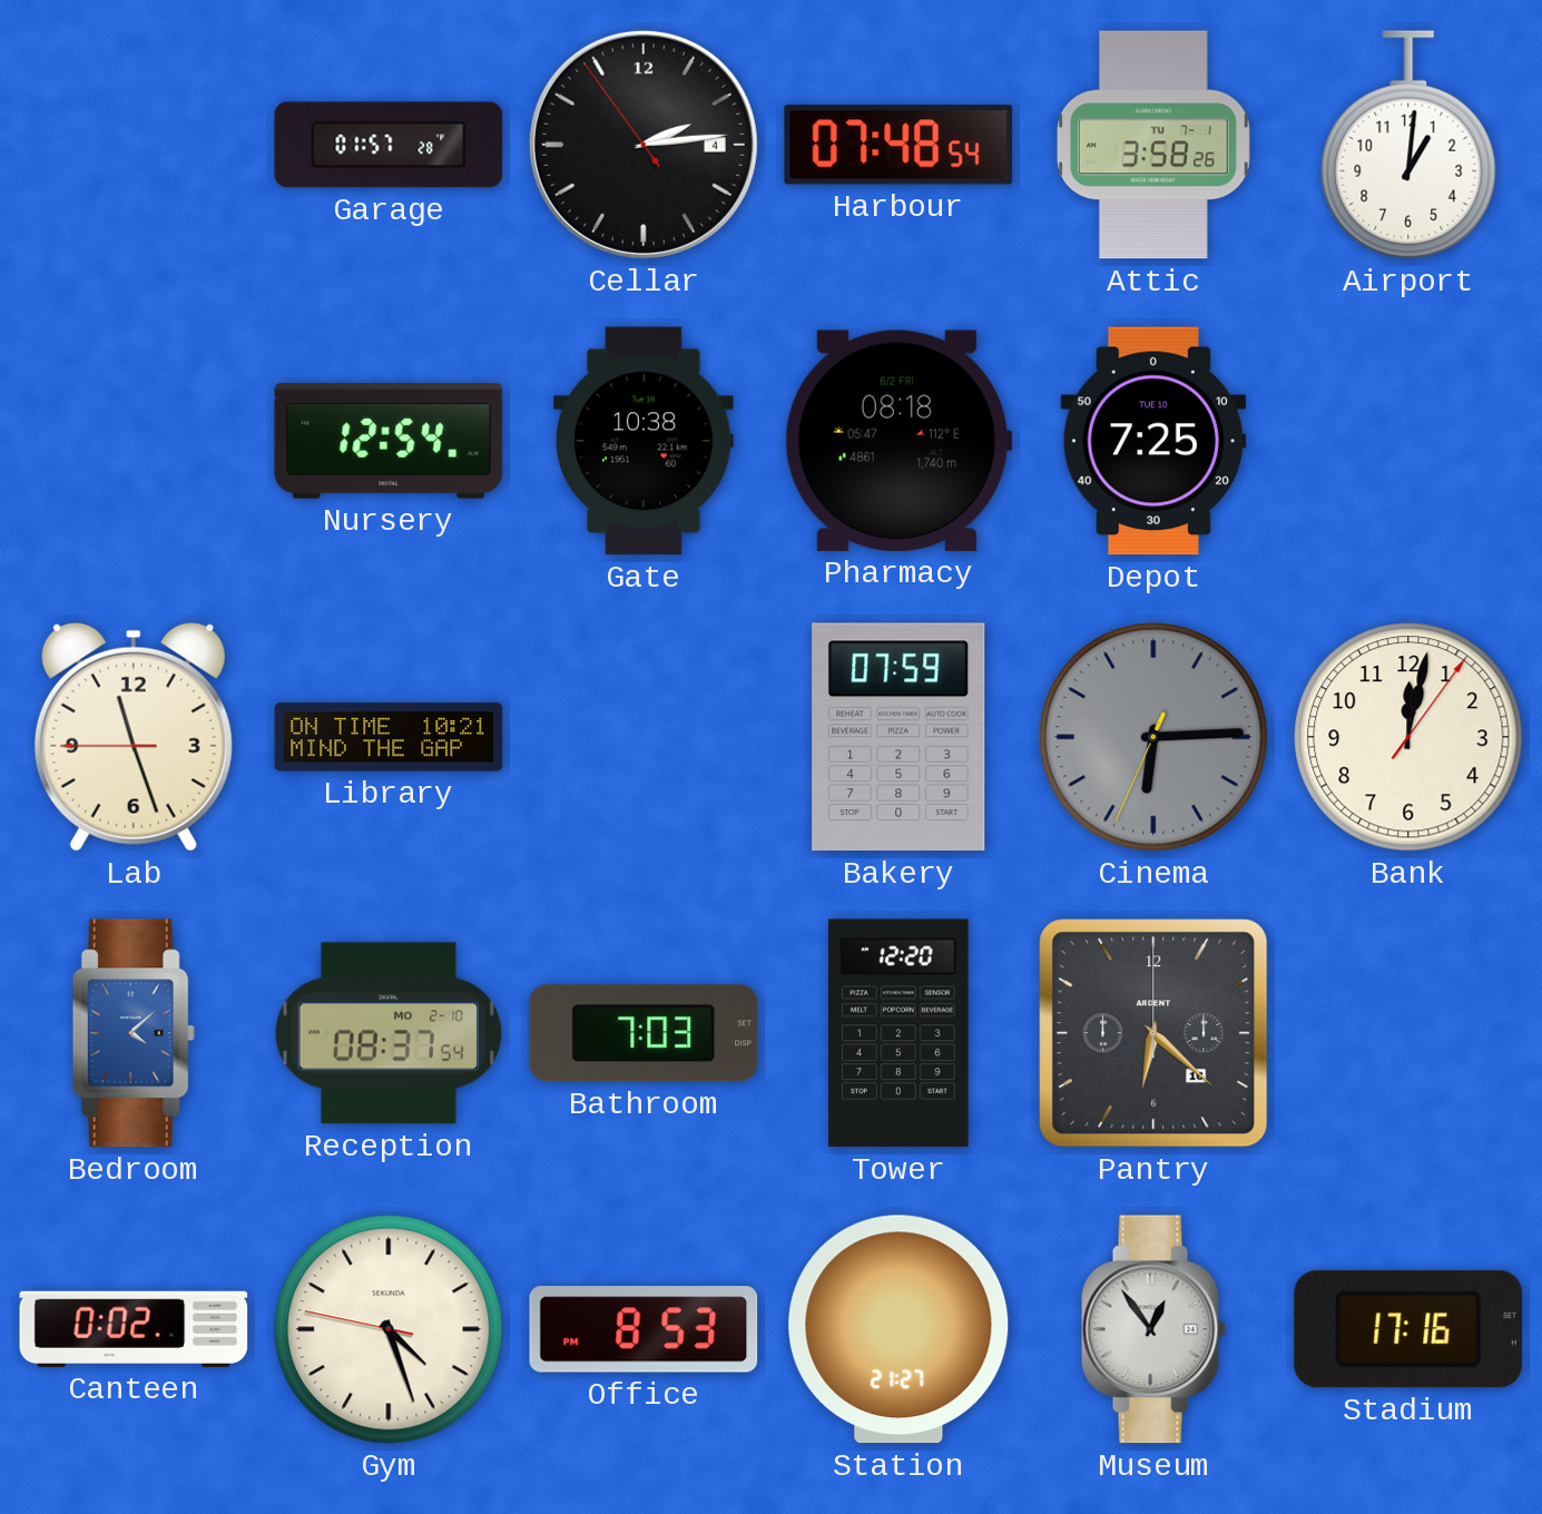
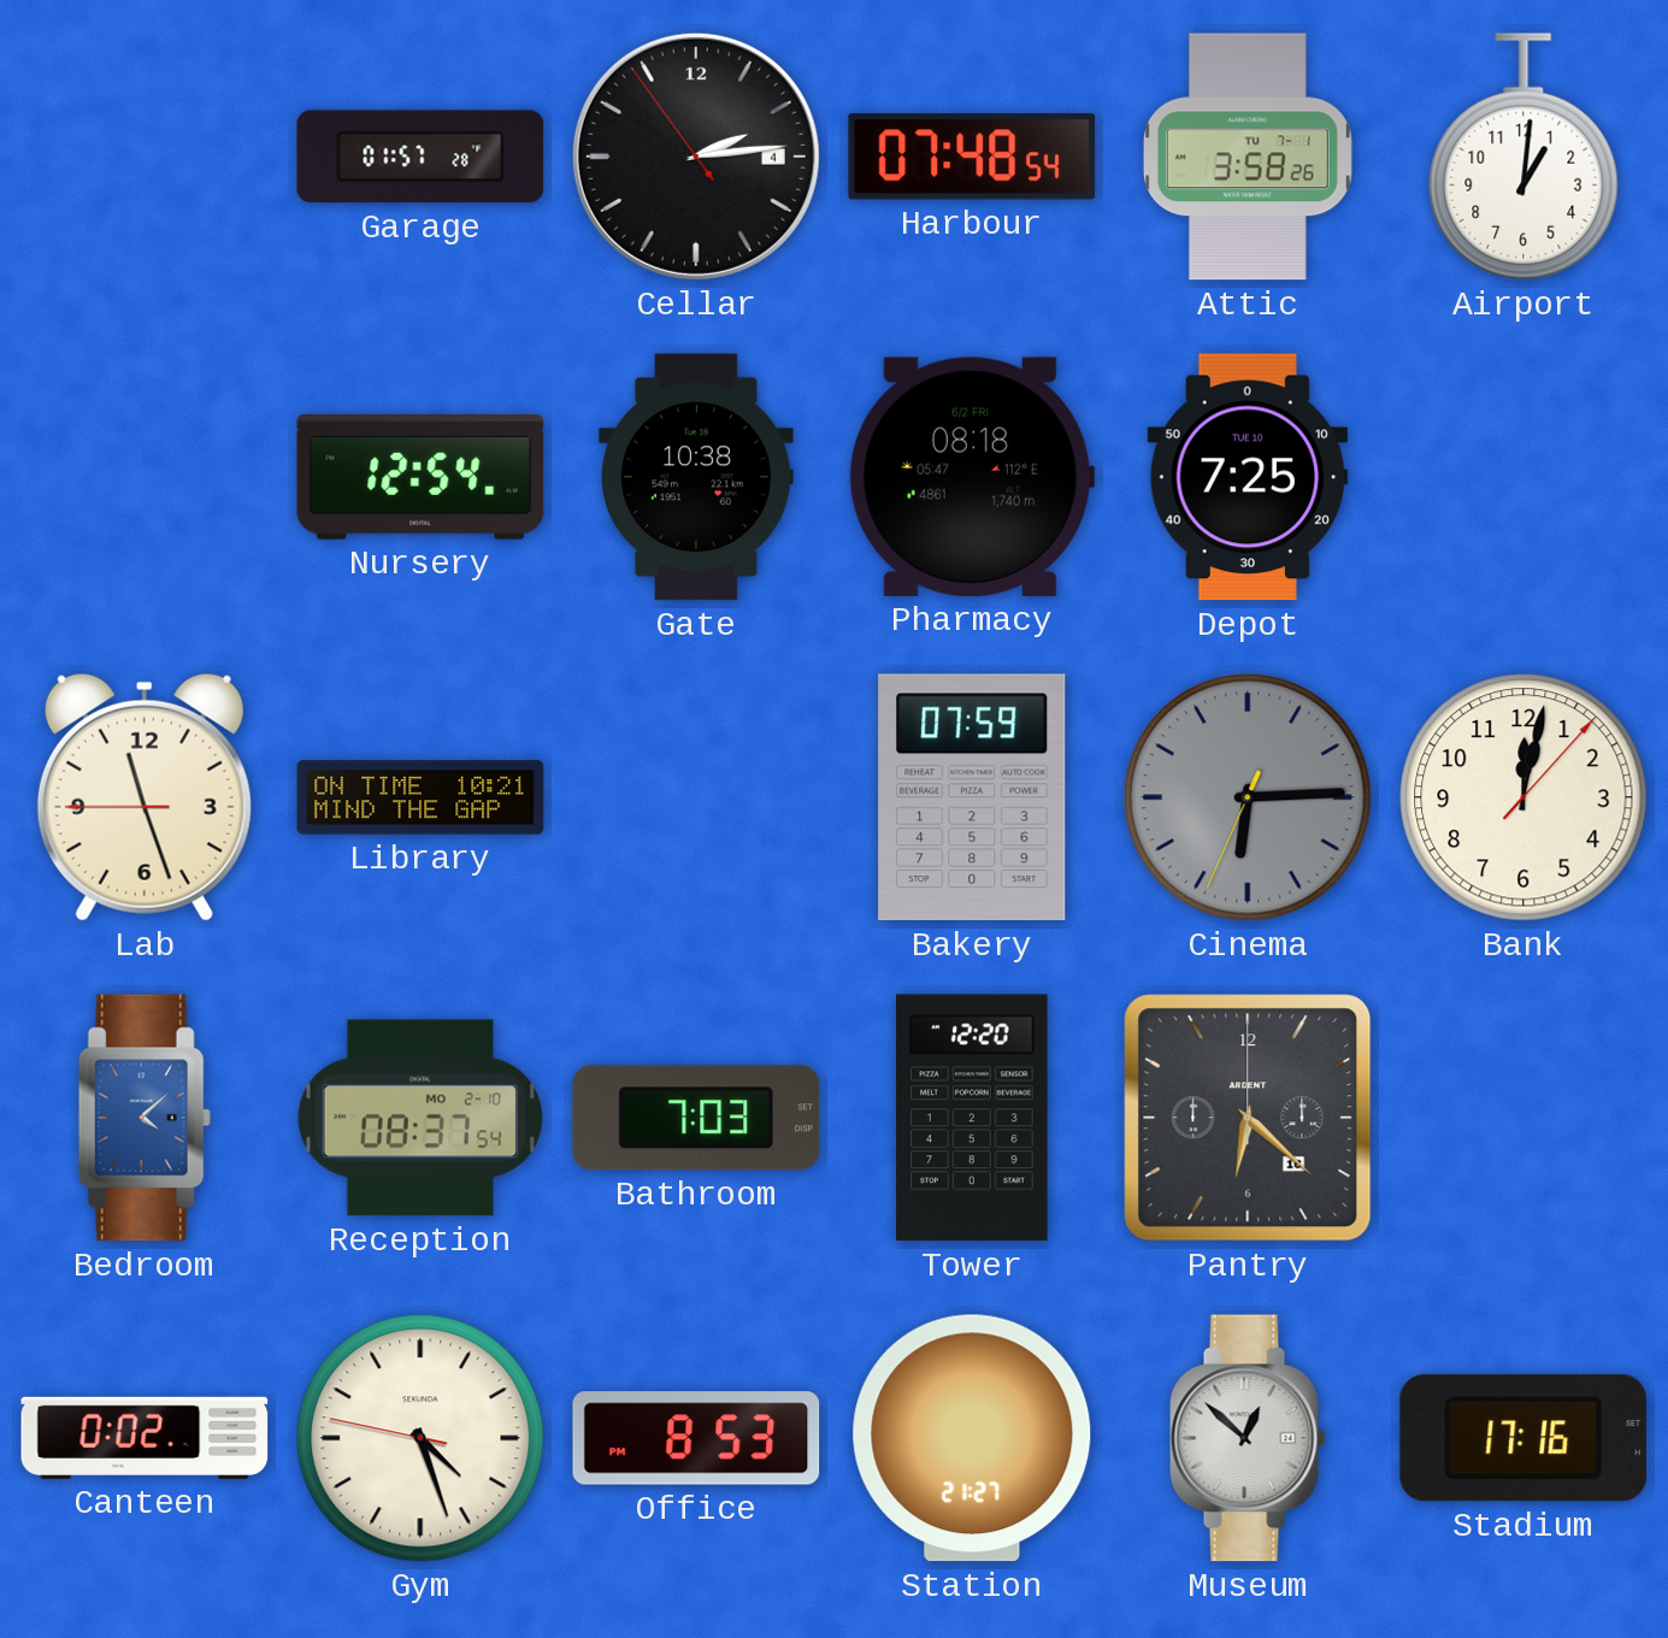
Bank: 12:02:06 -> 12:02:07 (1523, 797)
Museum: 12:54 -> 12:52 (1248, 1438)
